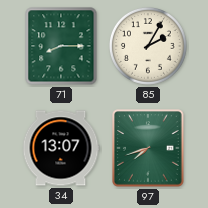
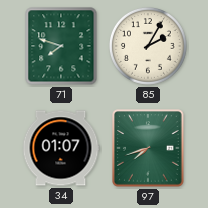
71: 8:15 -> 7:48 (61, 46)
34: 13:07 -> 01:07 (61, 148)
